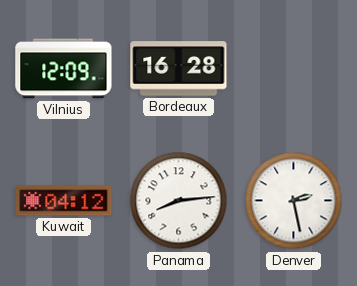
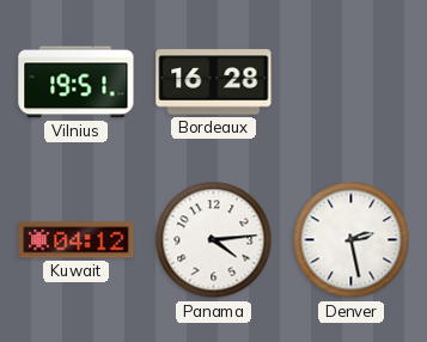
Vilnius: 12:09 -> 19:51 (77, 83)
Panama: 8:14 -> 4:14 (214, 240)
